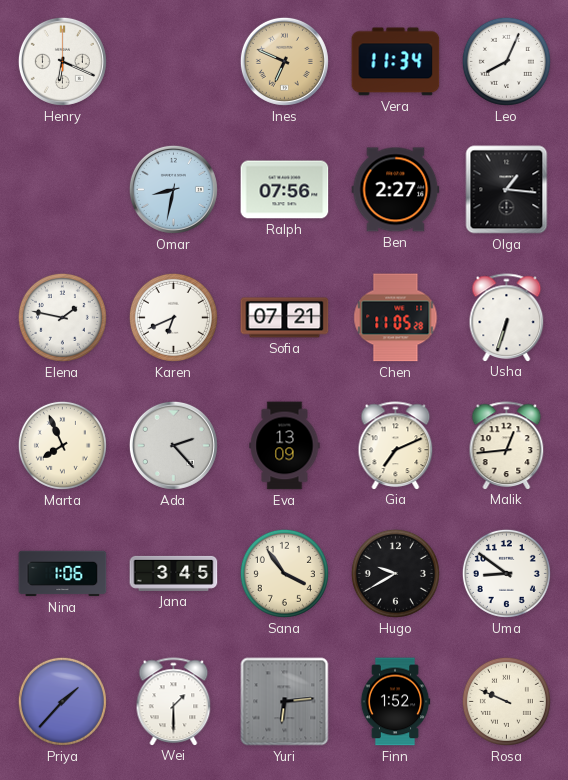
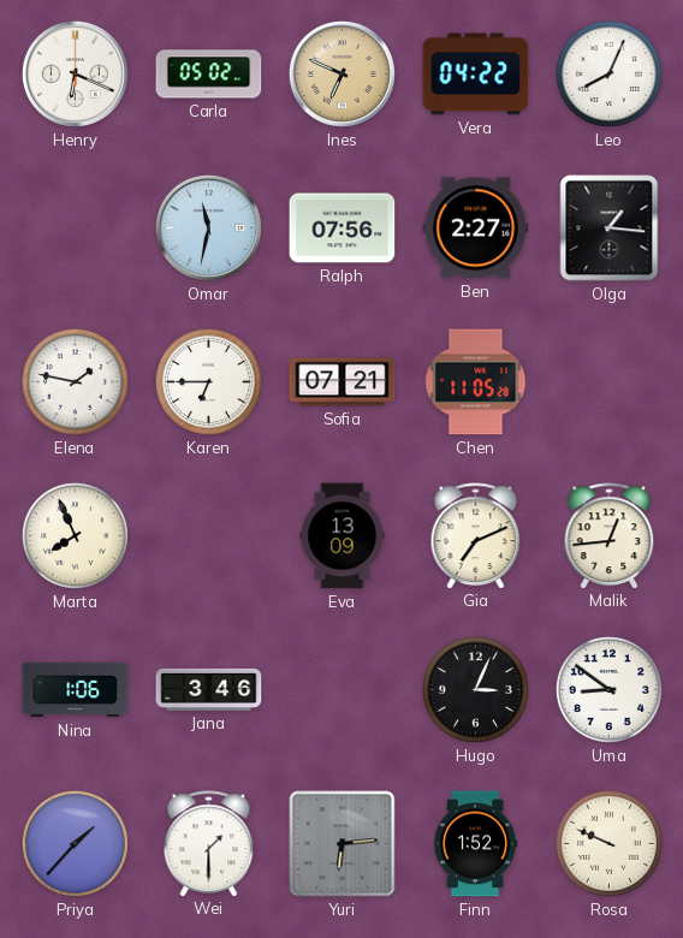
Carla: none -> 05:02 (209, 75)
Vera: 11:34 -> 04:22 (476, 75)
Omar: 8:32 -> 11:32 (208, 227)
Karen: 6:41 -> 6:45 (208, 381)
Usha: 6:33 -> none (507, 317)
Ada: 2:23 -> none (173, 445)
Jana: 3:45 -> 3:46 (209, 689)
Sana: 3:54 -> none (284, 573)
Hugo: 9:40 -> 3:04 (475, 689)
